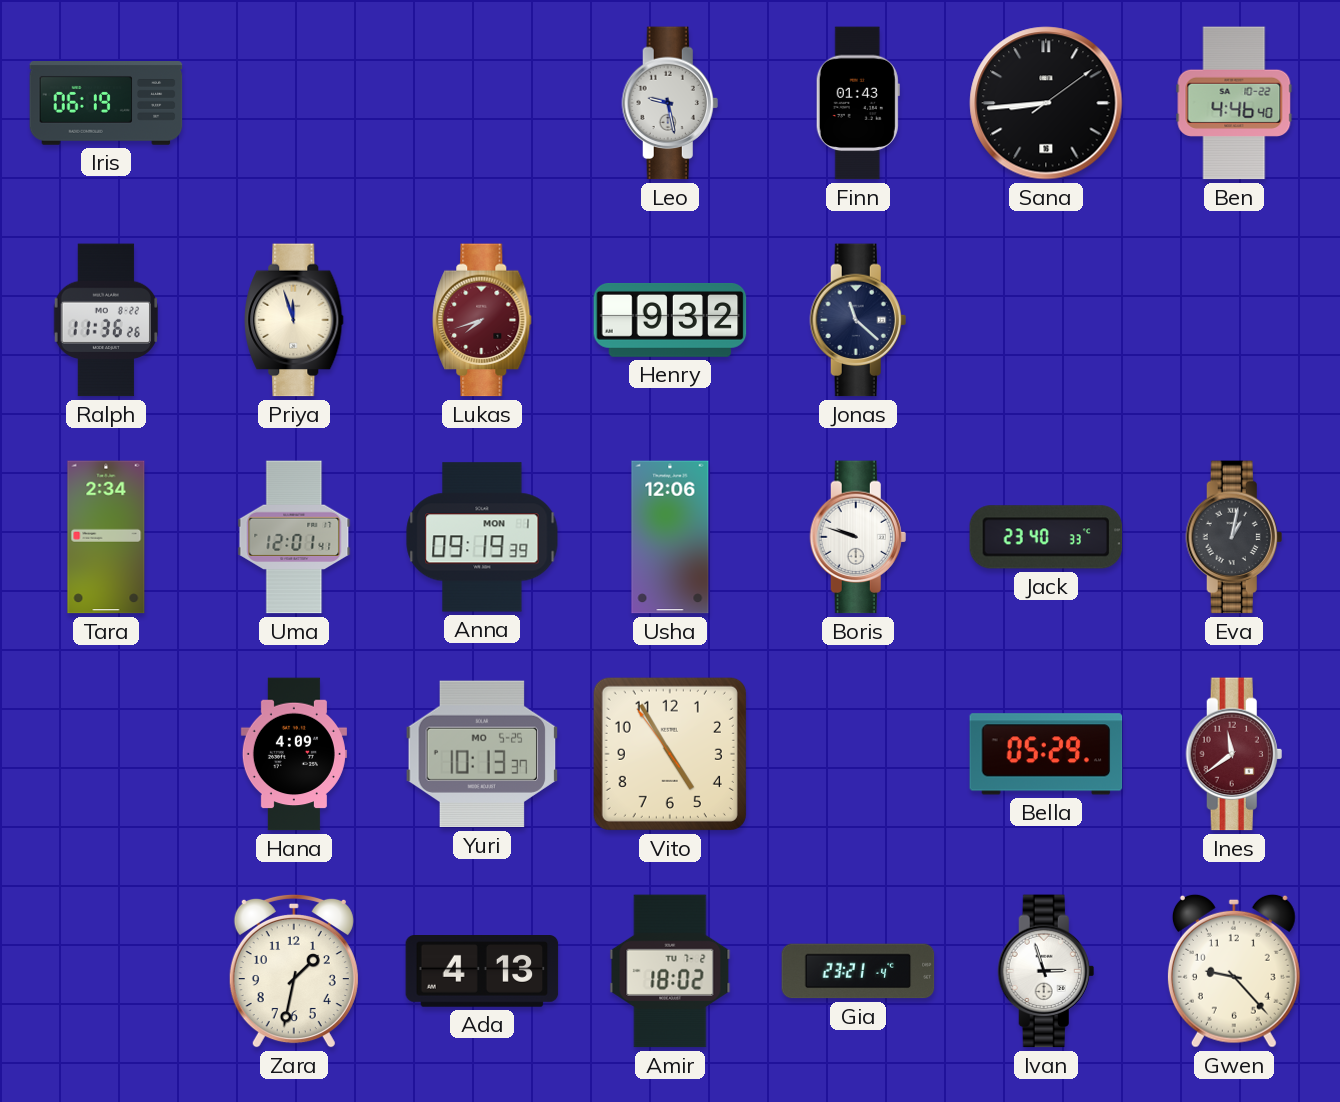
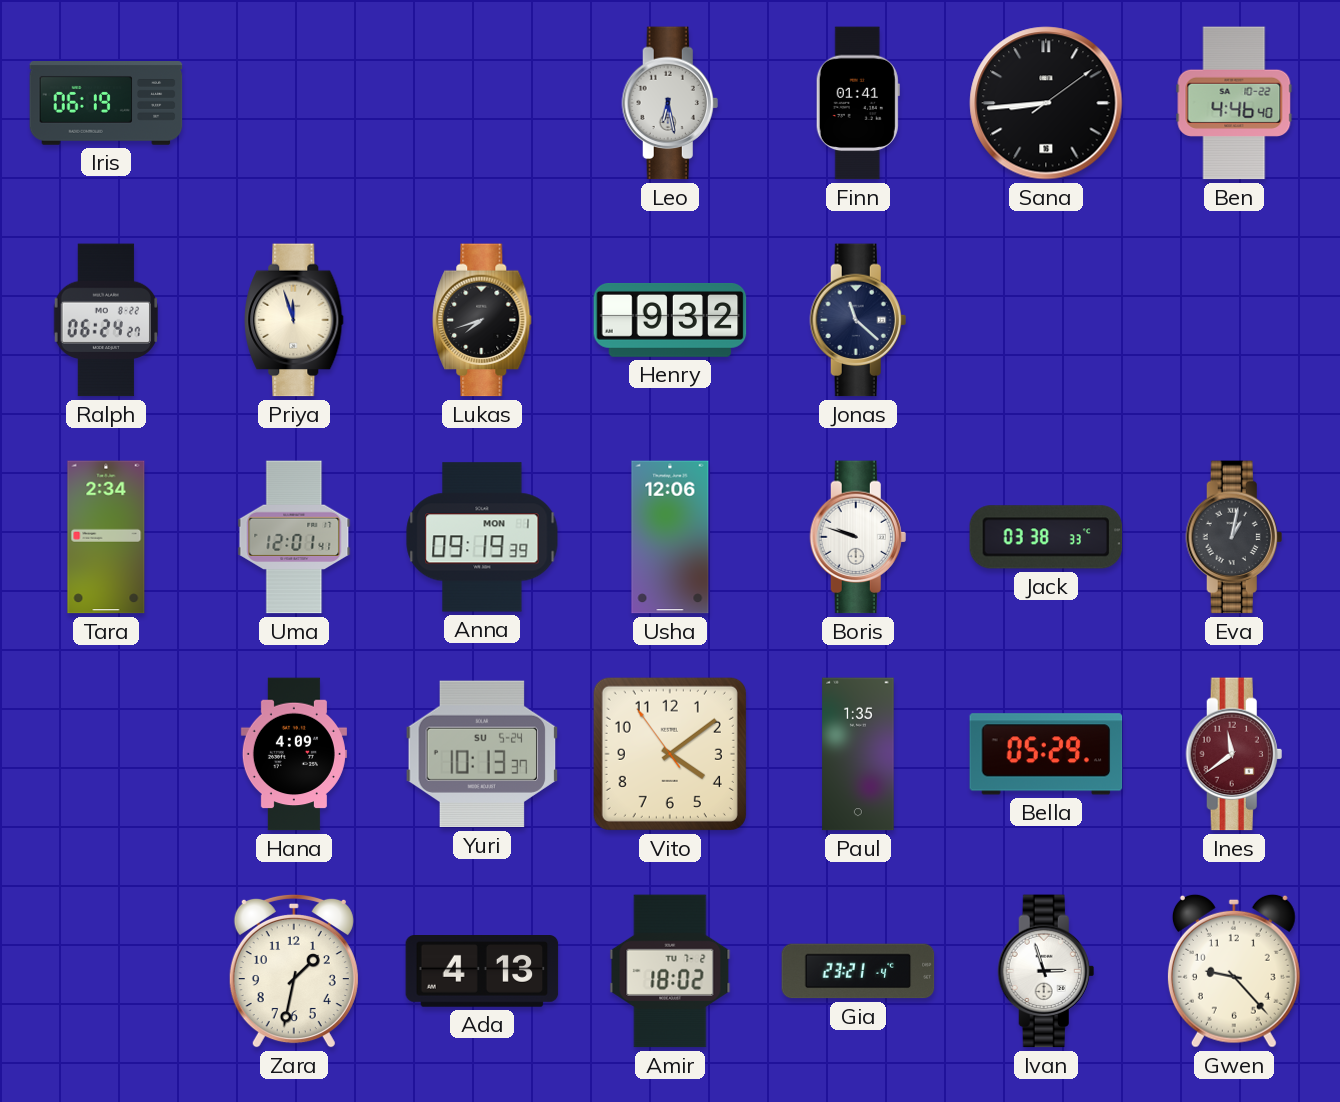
Leo: 9:28 -> 6:28 (670, 103)
Finn: 01:43 -> 01:41 (858, 103)
Ralph: 11:36 -> 06:24 (105, 320)
Lukas dial: burgundy -> black (482, 320)
Jack: 23:40 -> 03:38 (1046, 537)
Yuri date: MO 5-25 -> SU 5-24 (482, 754)
Vito: 4:54 -> 4:08 (670, 754)
Paul: none -> 1:35 (858, 754)
